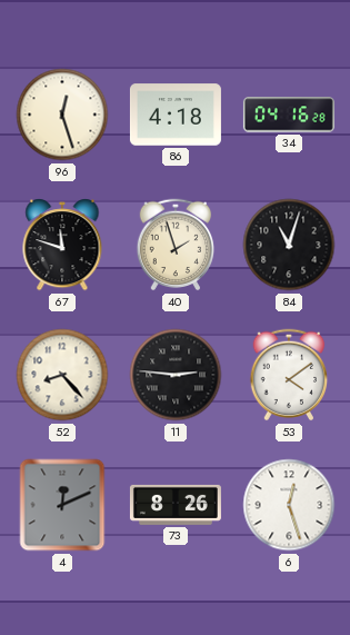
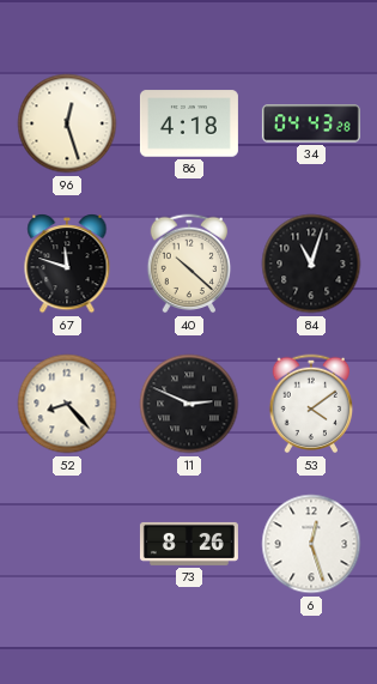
34: 04:16 -> 04:43 (311, 123)
40: 1:57 -> 10:22 (189, 264)
11: 2:46 -> 2:49 (189, 404)
4: 12:11 -> none (62, 505)
